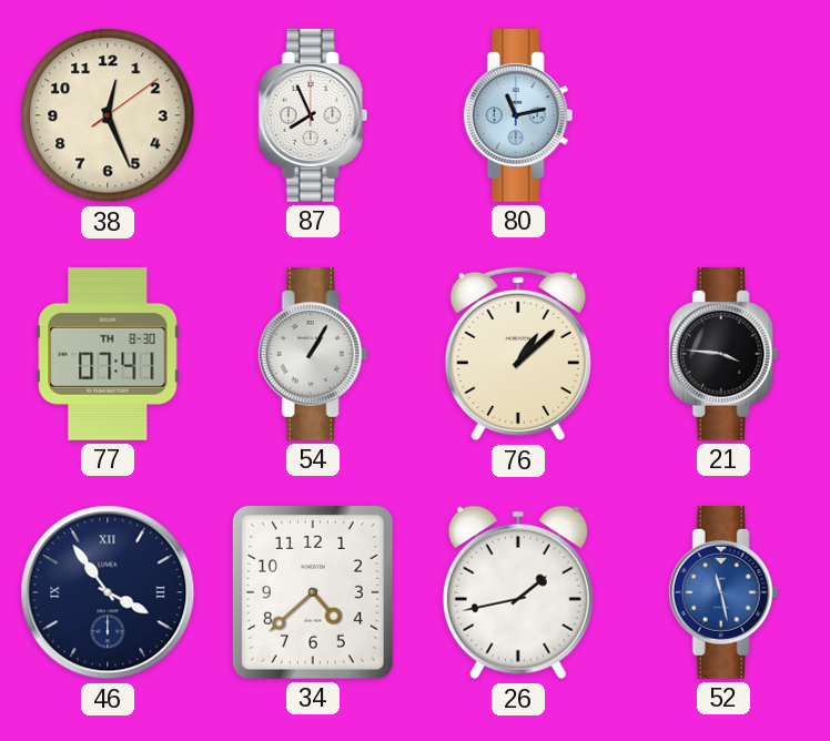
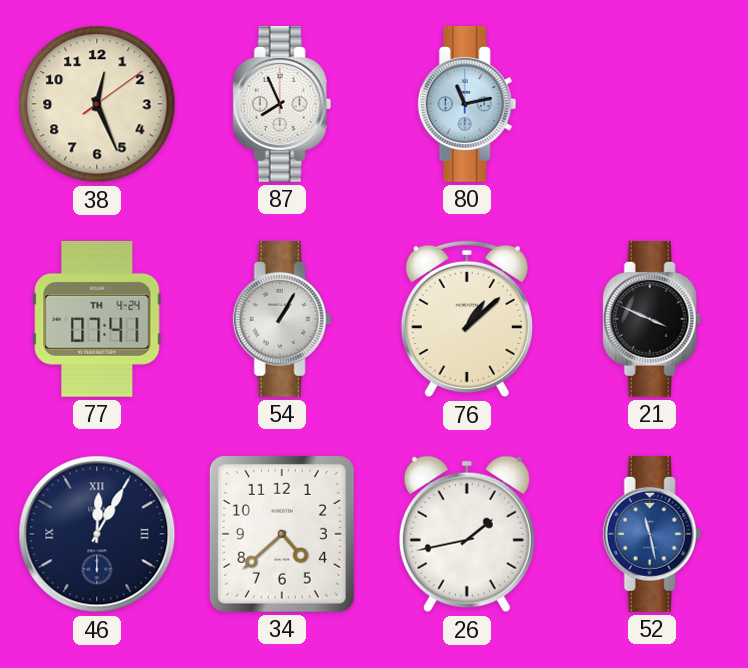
77 date: TH 8-30 -> TH 4-24 (97, 319)
21: 3:46 -> 3:49 (652, 319)
46: 3:54 -> 12:05 (97, 534)
